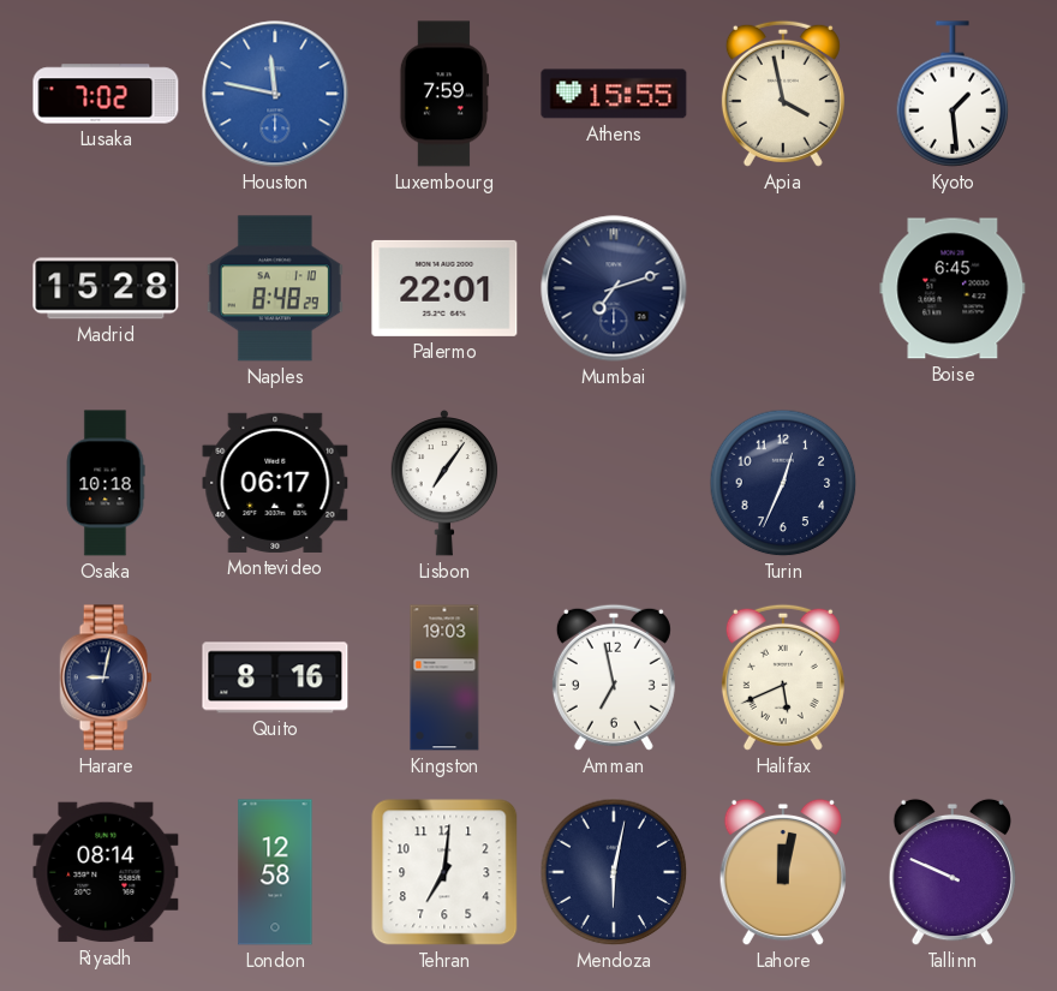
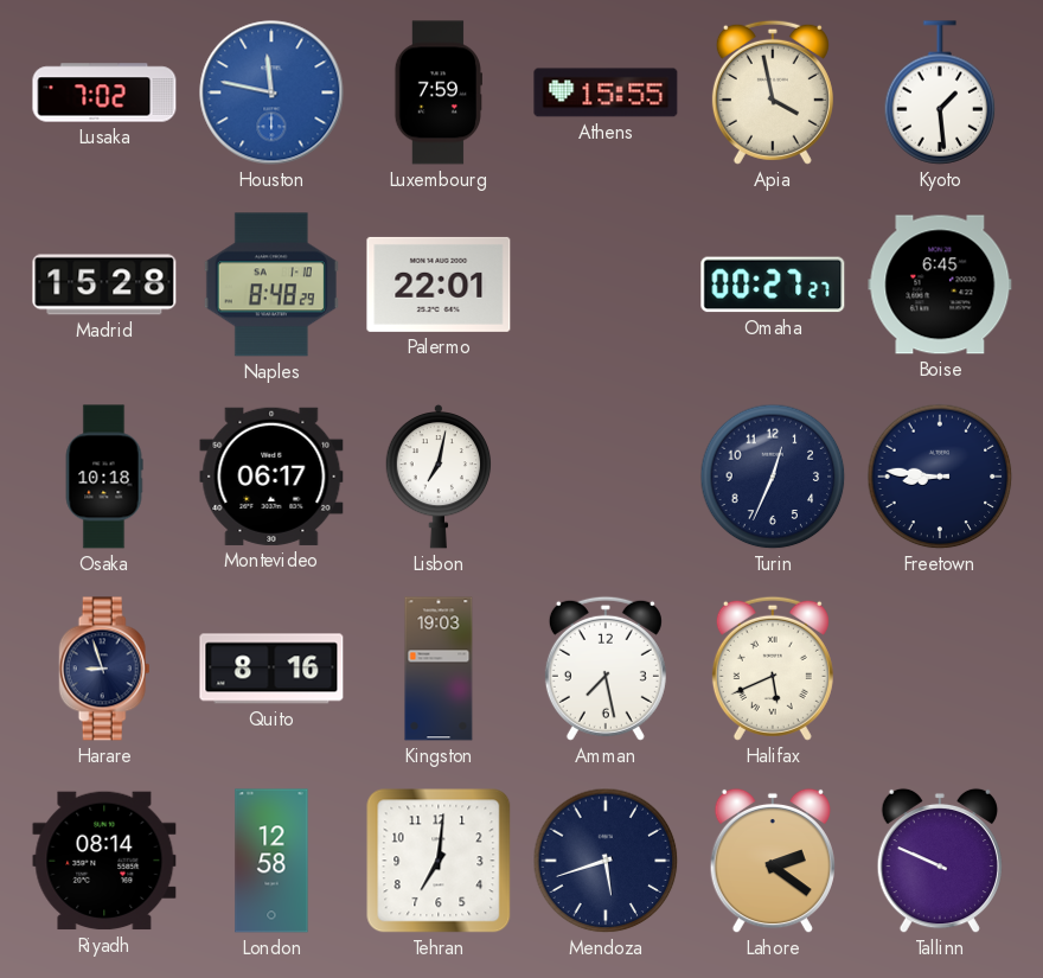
Mumbai: 7:12 -> none (614, 288)
Omaha: none -> 00:27 (773, 285)
Lisbon: 7:06 -> 7:02 (439, 477)
Freetown: none -> 8:46 (940, 477)
Harare: 9:02 -> 8:57 (104, 669)
Amman: 6:58 -> 7:28 (606, 669)
Mendoza: 6:02 -> 5:42 (606, 861)
Lahore: 12:02 -> 2:21 (773, 861)
